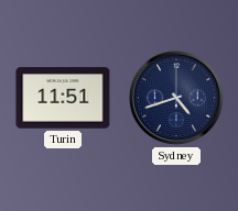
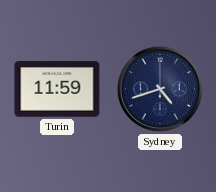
Turin: 11:51 -> 11:59 (57, 89)
